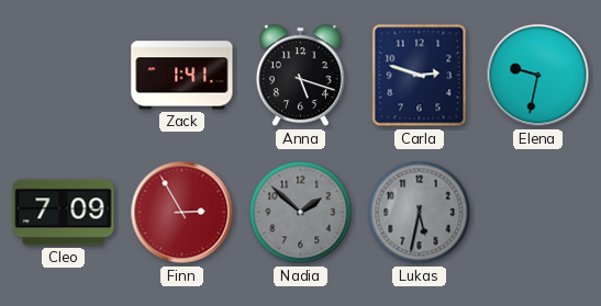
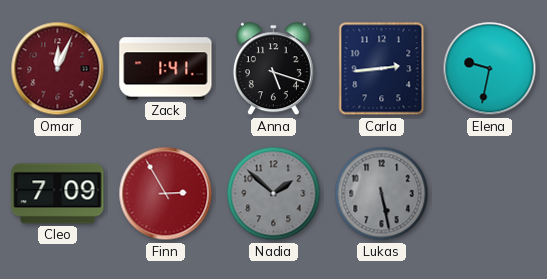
Omar: none -> 12:04 (58, 69)
Carla: 2:48 -> 2:44 (382, 69)
Lukas: 5:32 -> 5:28 (382, 194)
